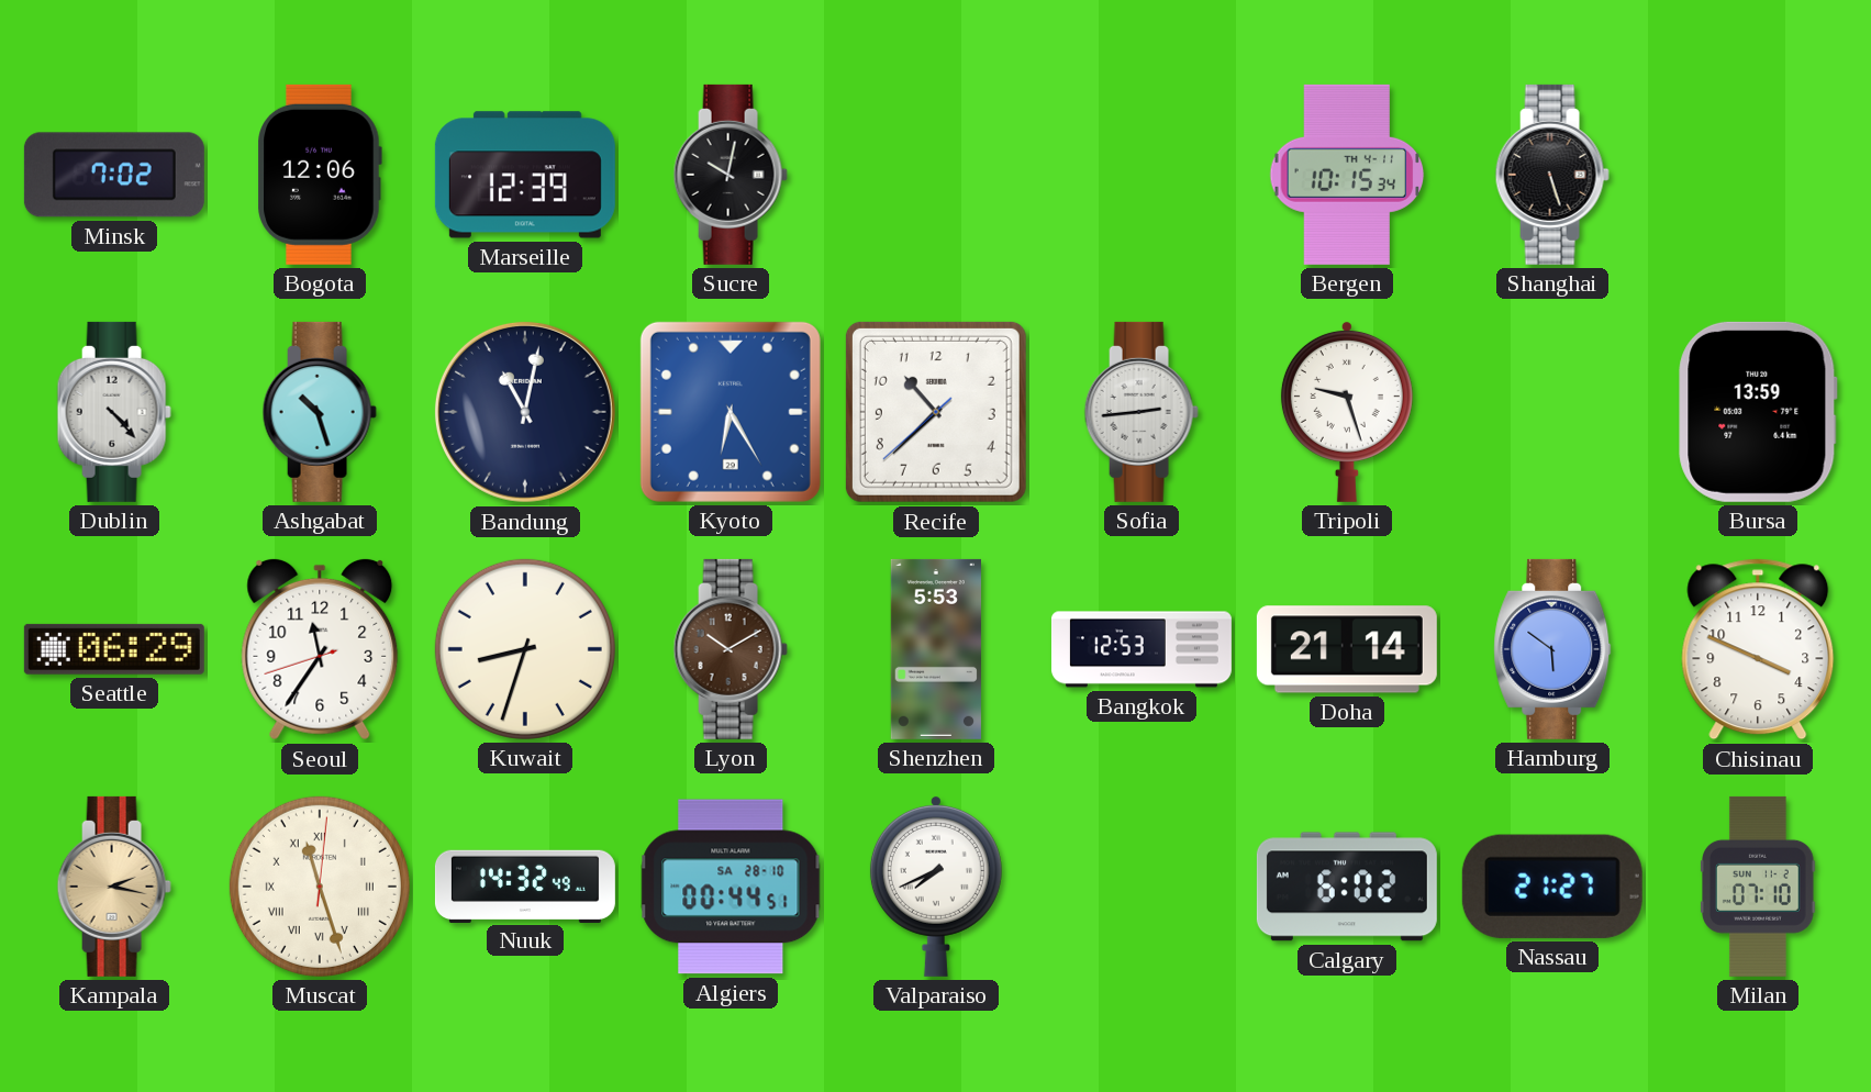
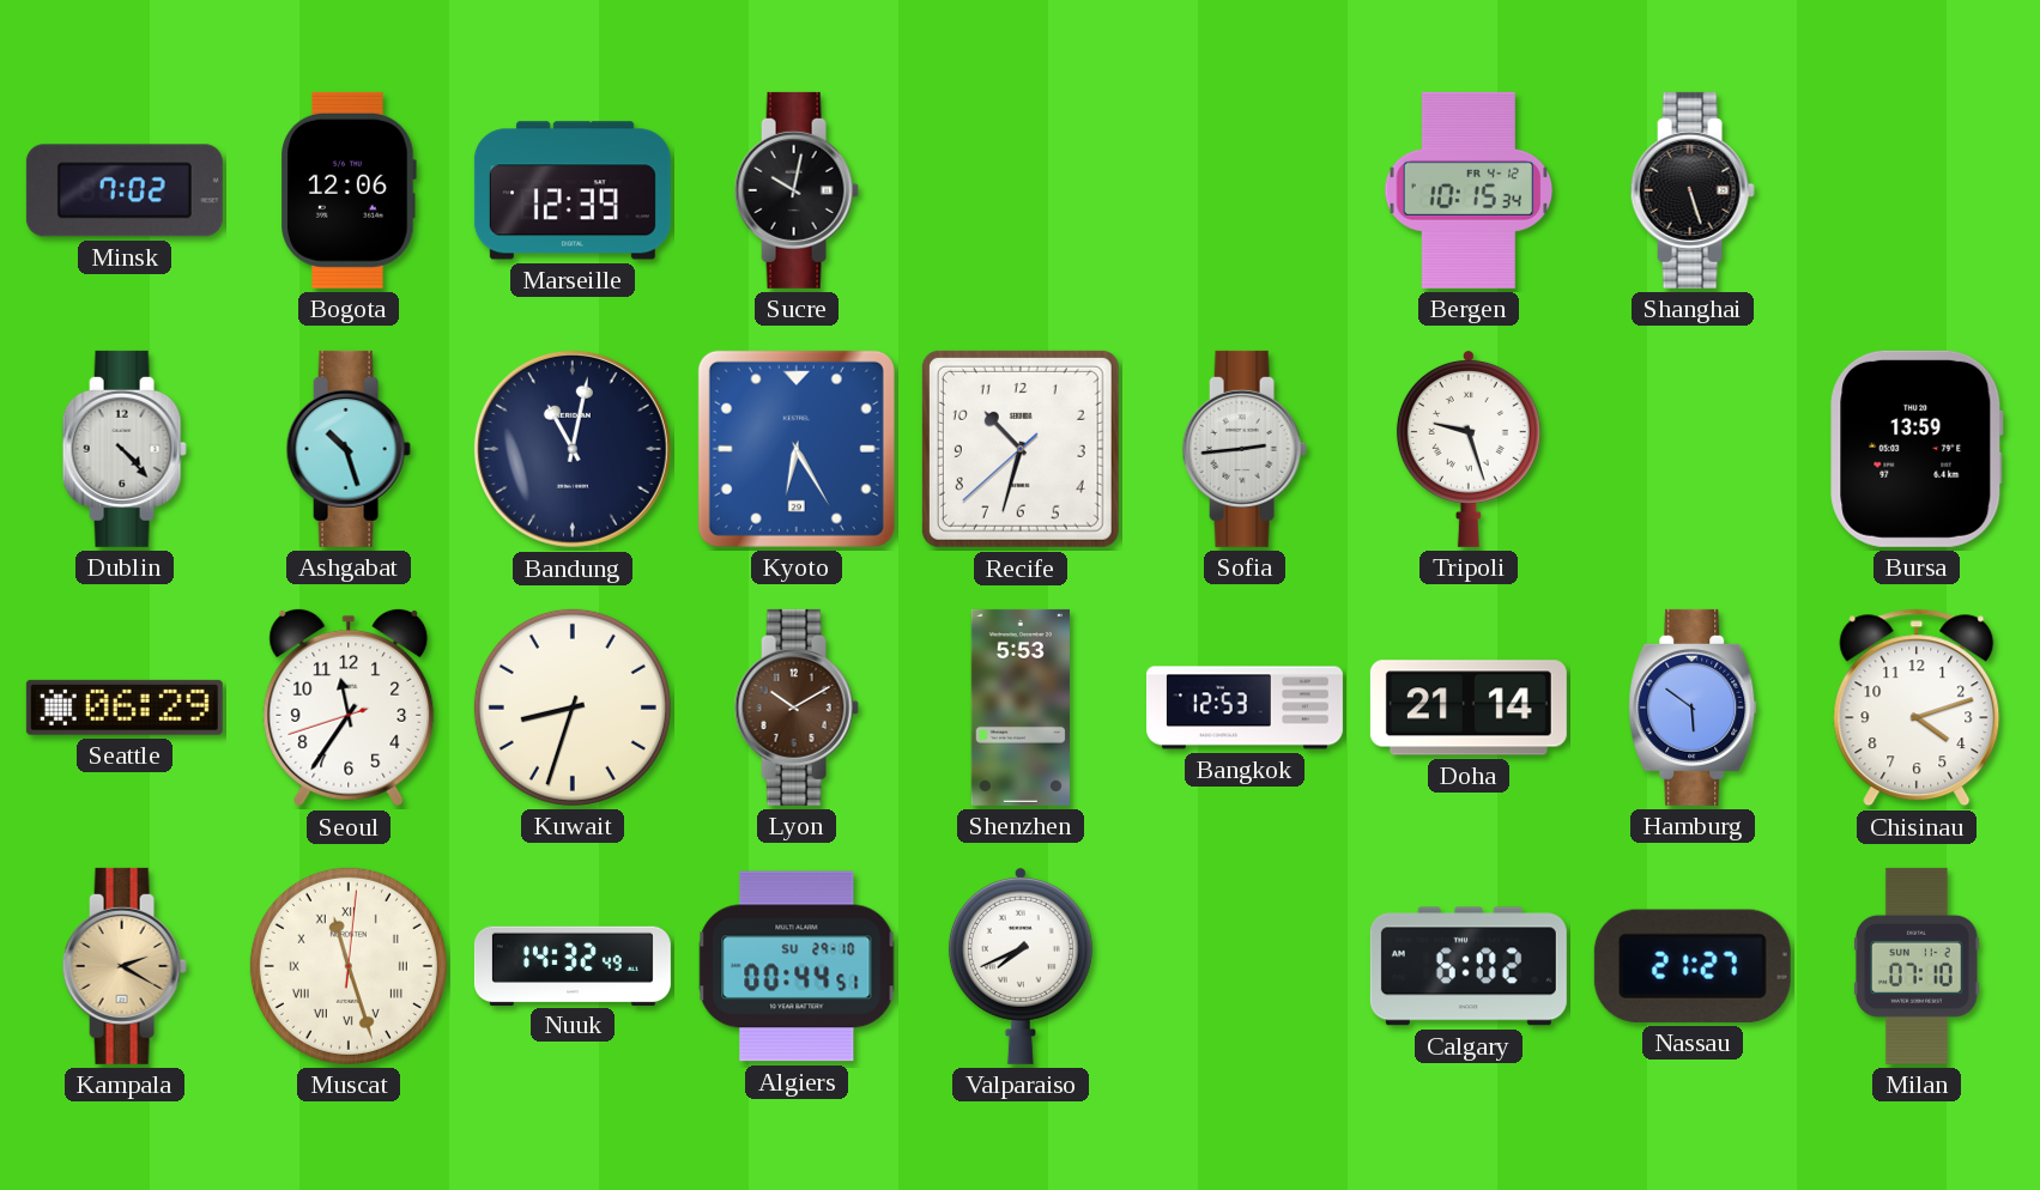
Bergen date: TH 4-11 -> FR 4-12 (1469, 190)
Recife: 10:37 -> 10:32 (1021, 449)
Chisinau: 3:49 -> 4:12 (1917, 708)
Kampala: 2:17 -> 2:20 (125, 966)
Algiers date: SA 28-10 -> SU 29-10 (797, 966)
